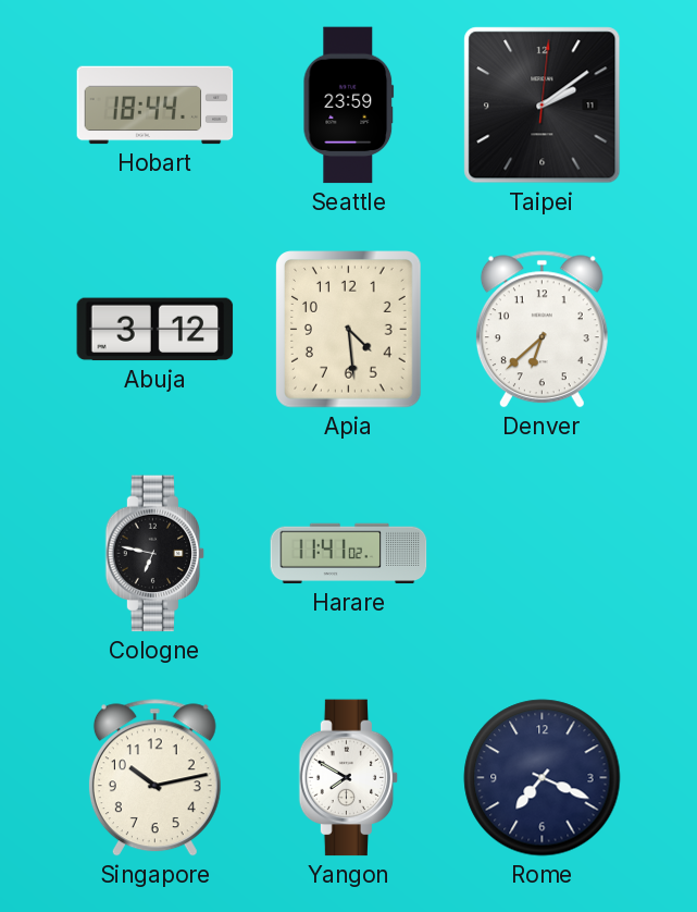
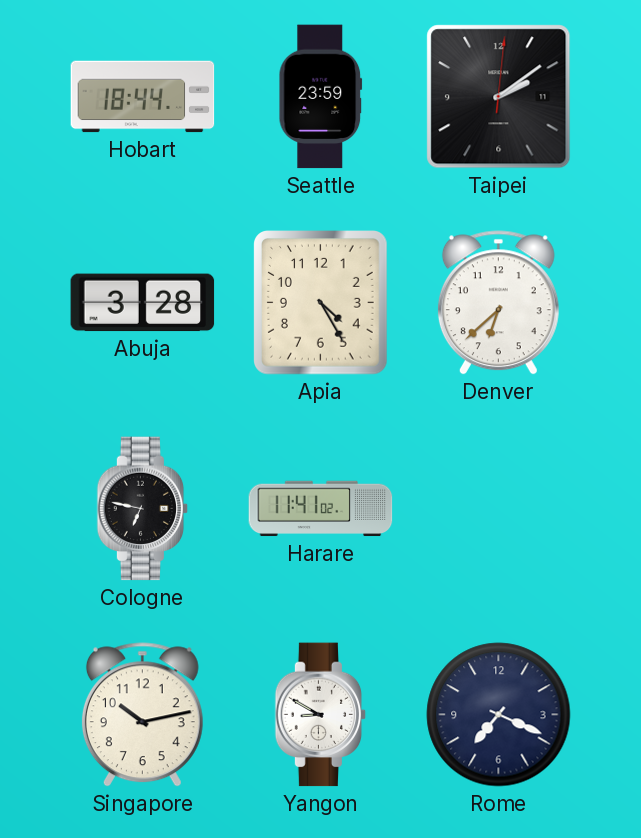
Abuja: 3:12 -> 3:28 (143, 303)
Apia: 4:29 -> 4:25 (321, 303)
Yangon: 7:50 -> 8:50 (321, 715)
